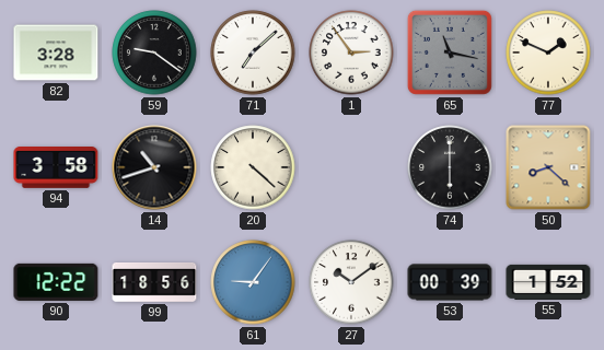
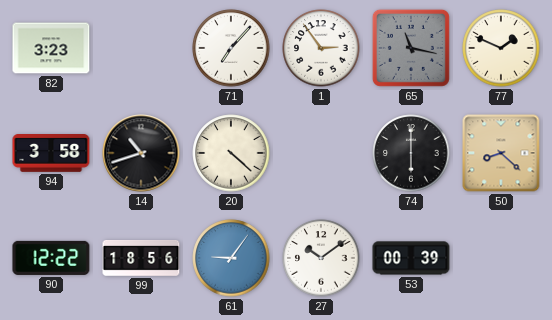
82: 3:28 -> 3:23 (51, 48)
59: 9:21 -> none (154, 52)
71: 7:08 -> 7:07 (231, 48)
55: 1:52 -> none (548, 282)
